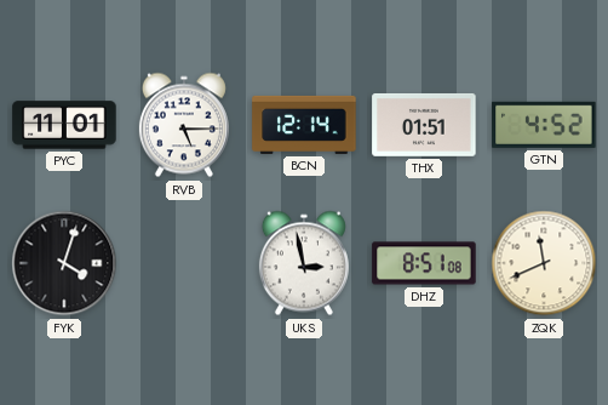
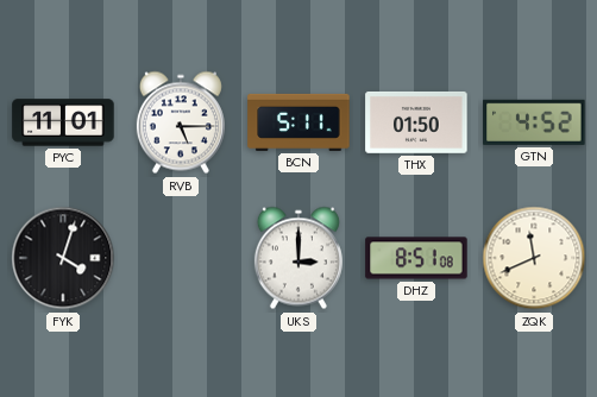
BCN: 12:14 -> 5:11 (298, 122)
THX: 01:51 -> 01:50 (416, 122)
UKS: 2:58 -> 3:00 (298, 258)
